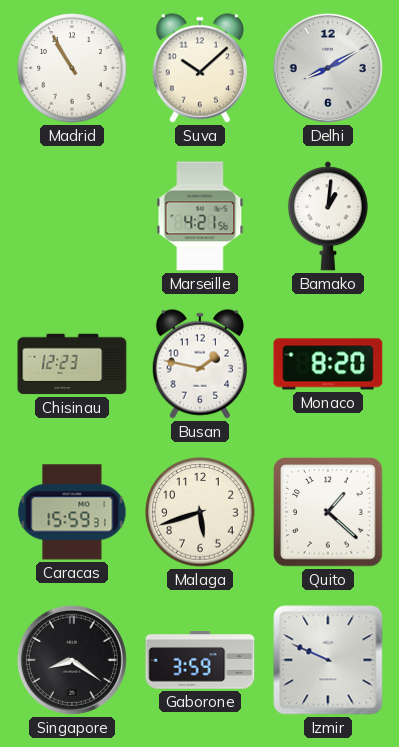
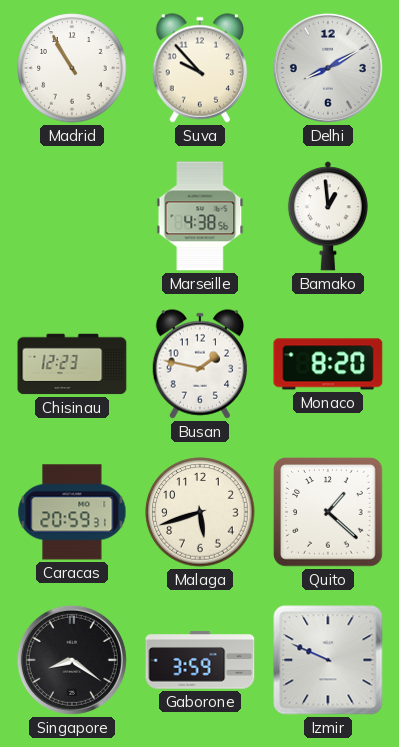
Suva: 10:08 -> 9:53 (199, 68)
Marseille: 4:21 -> 4:38 (200, 216)
Bamako: 1:01 -> 12:59 (328, 216)
Caracas: 15:59 -> 20:59 (72, 512)
